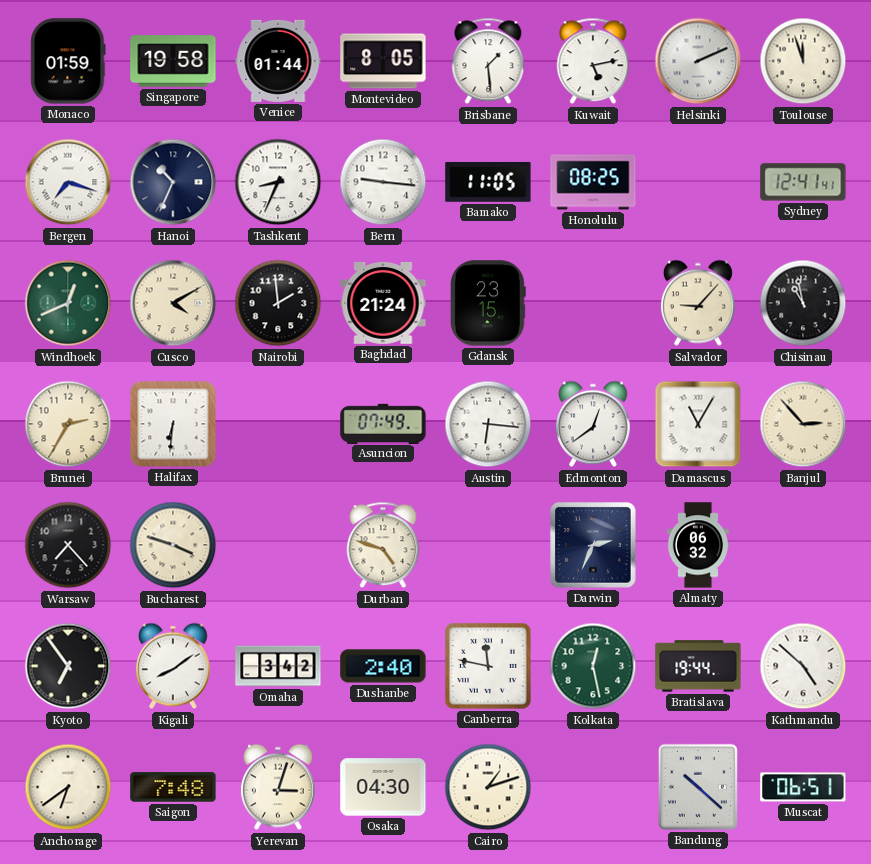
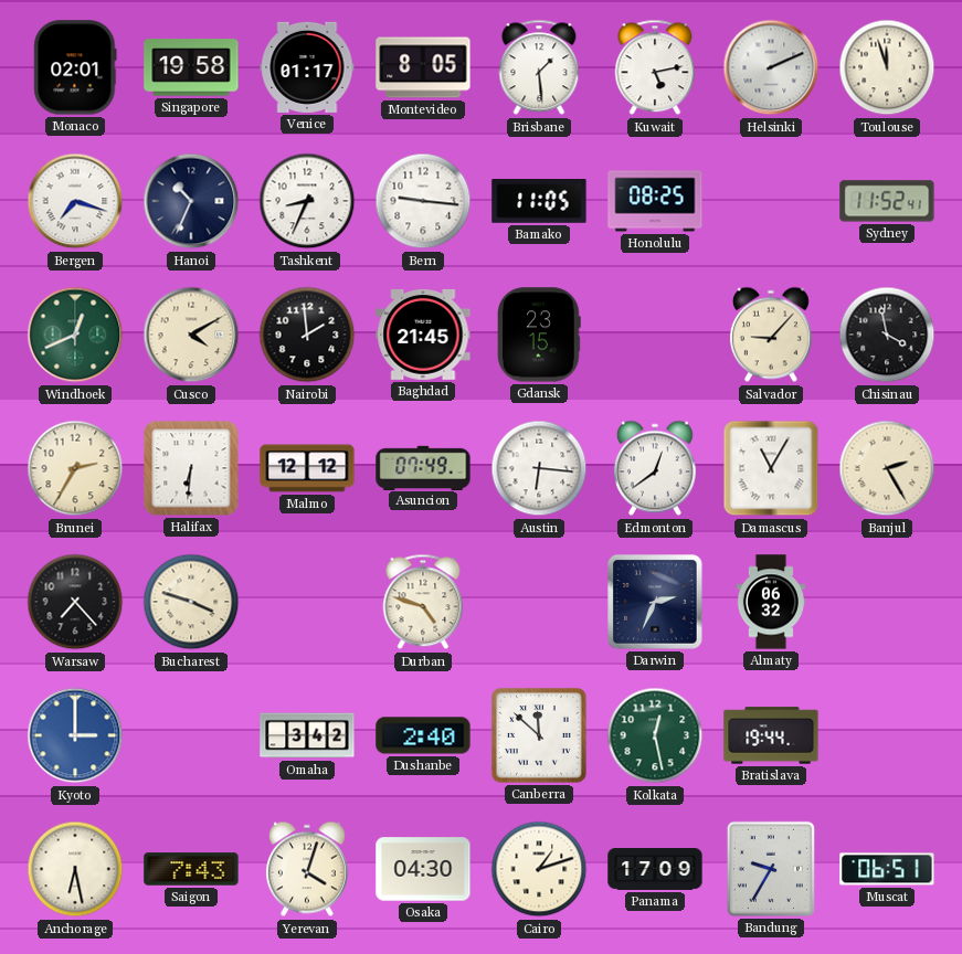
Monaco: 01:59 -> 02:01 (75, 67)
Venice: 01:44 -> 01:17 (307, 67)
Sydney: 12:41 -> 11:52 (887, 201)
Baghdad: 21:24 -> 21:45 (423, 335)
Chisinau: 10:58 -> 3:58 (887, 335)
Malmo: none -> 12:12 (307, 468)
Banjul: 2:53 -> 2:25 (887, 468)
Kyoto: 6:54 -> 3:00 (75, 735)
Kyoto dial: black -> blue (75, 735)
Kigali: 8:09 -> none (173, 666)
Canberra: 11:47 -> 11:52 (539, 735)
Kathmandu: 4:52 -> none (803, 666)
Anchorage: 6:39 -> 6:28 (75, 869)
Saigon: 7:48 -> 7:43 (191, 869)
Yerevan: 3:03 -> 4:03 (307, 869)
Panama: none -> 17:09 (655, 870)
Bandung: 10:22 -> 9:35 (771, 869)
